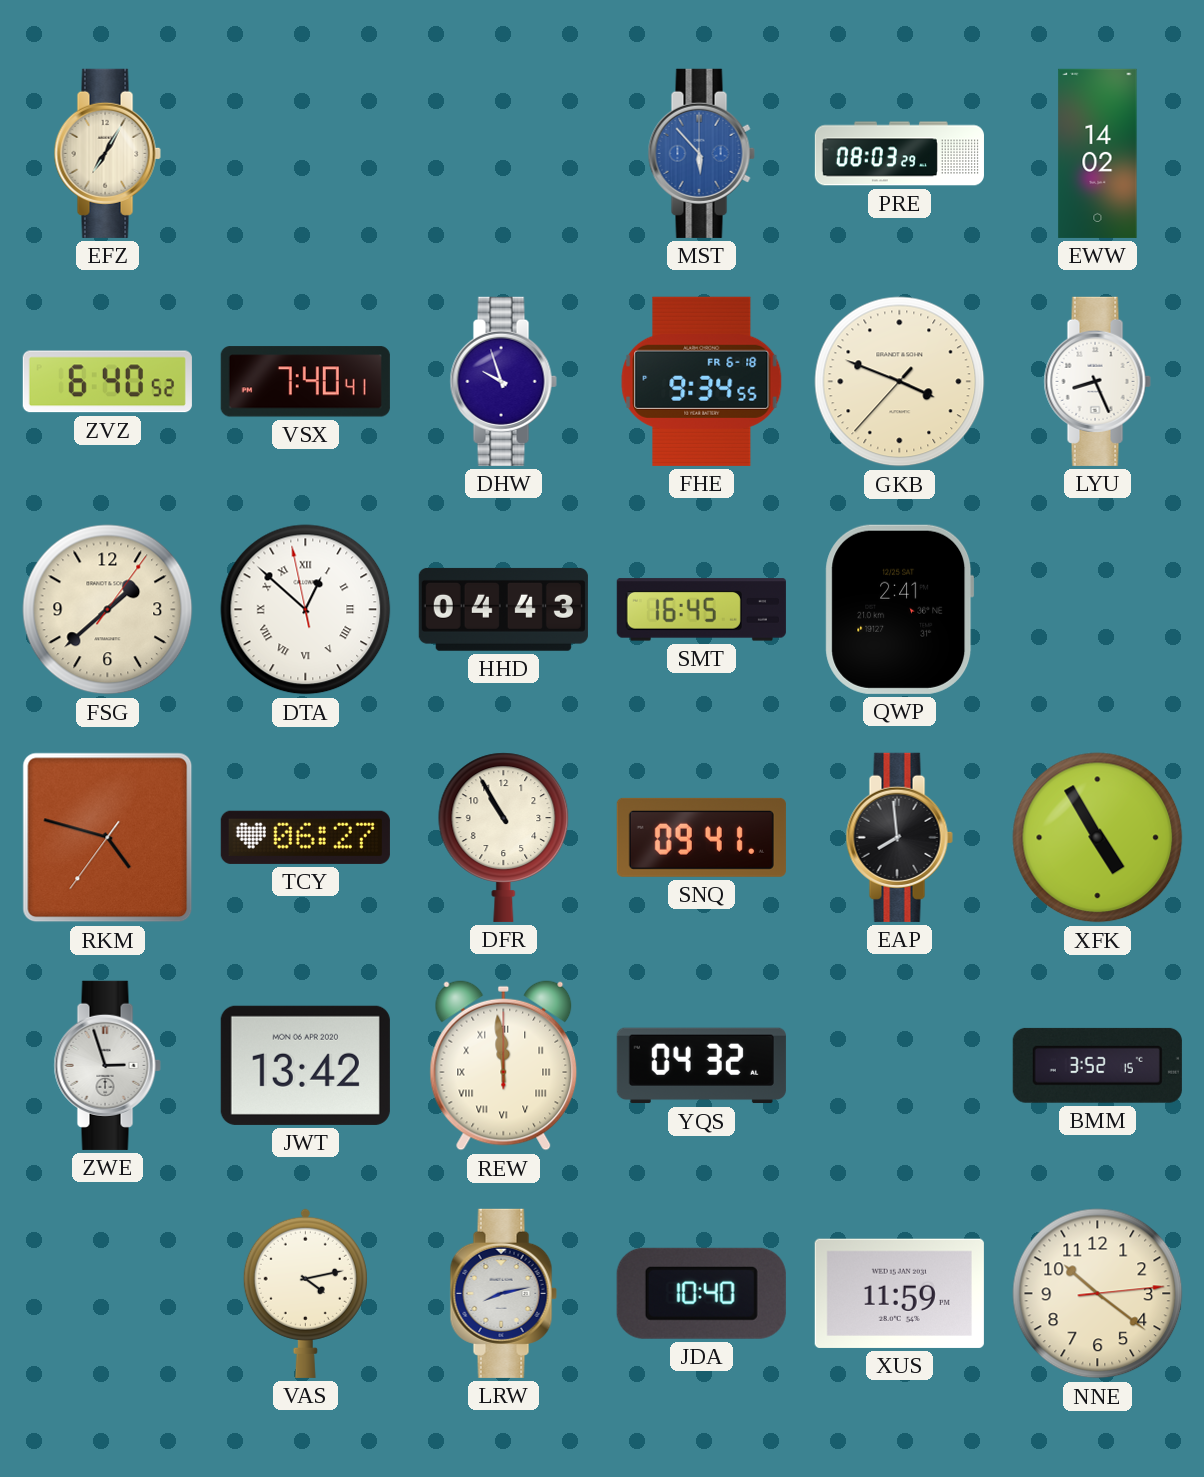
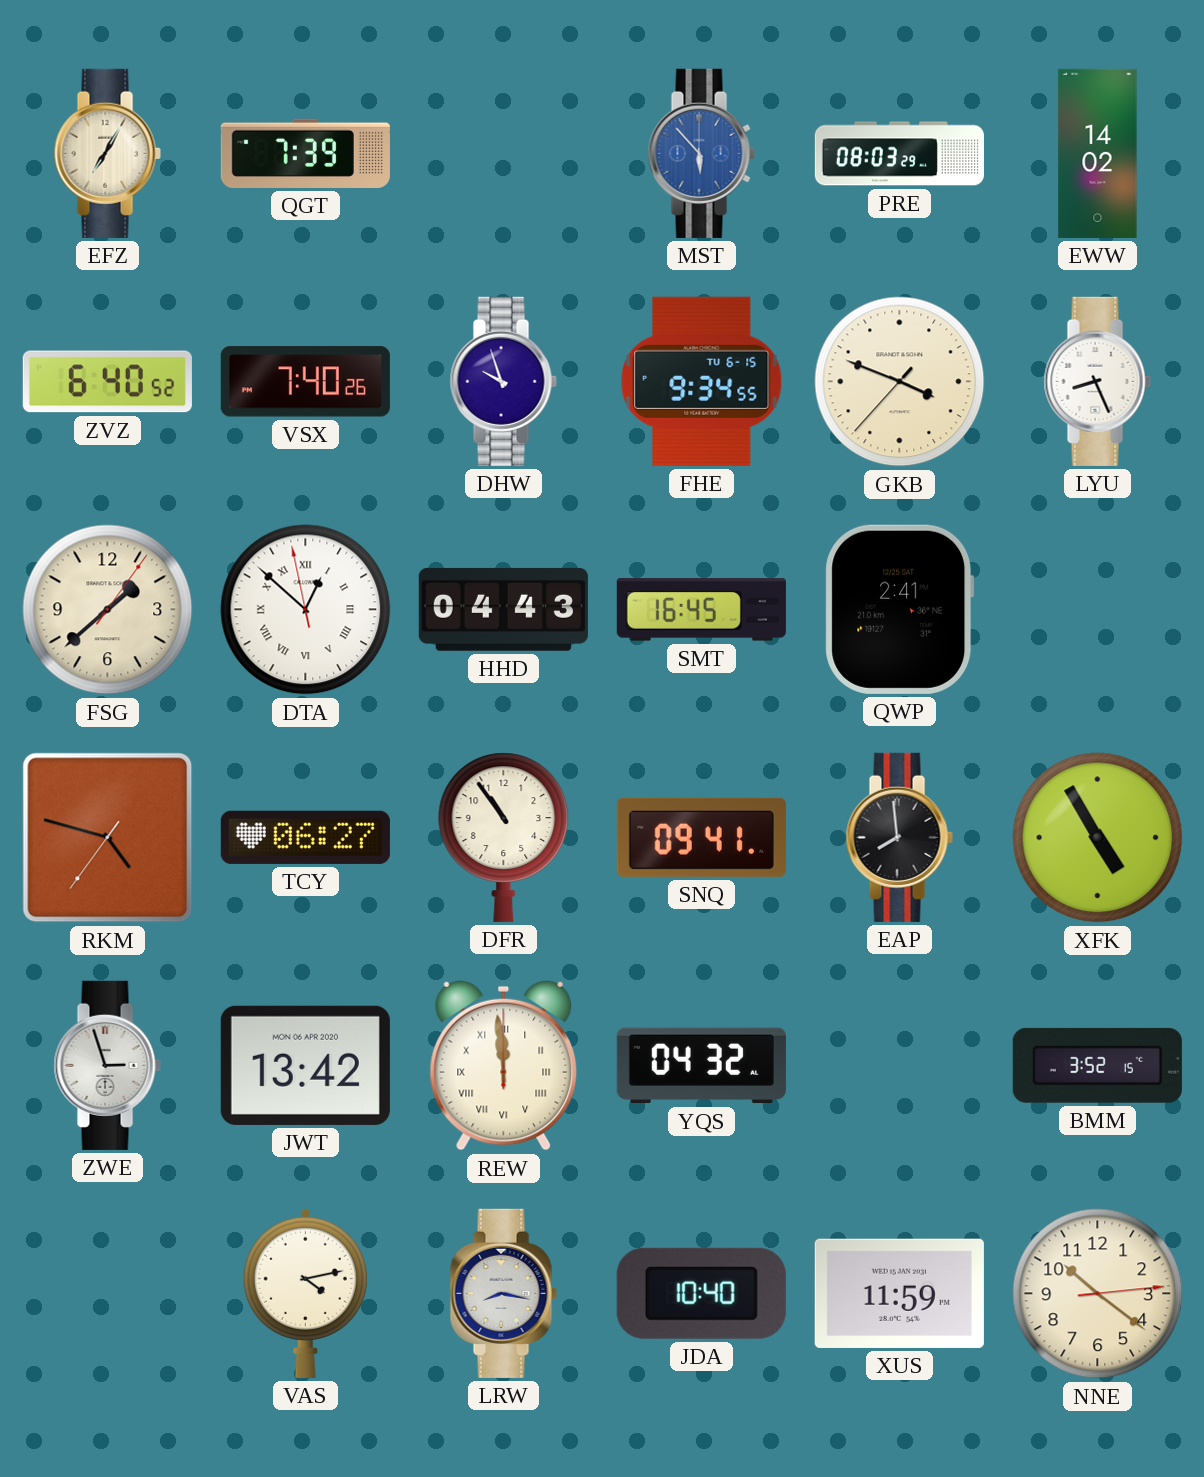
QGT: none -> 7:39 (305, 153)
VSX: 7:40:41 -> 7:40:26 (305, 382)
FHE date: FR 6-18 -> TU 6-15 (702, 381)
DFR: 10:55 -> 10:54 (504, 837)
LRW: 8:13 -> 8:17 (503, 1293)
